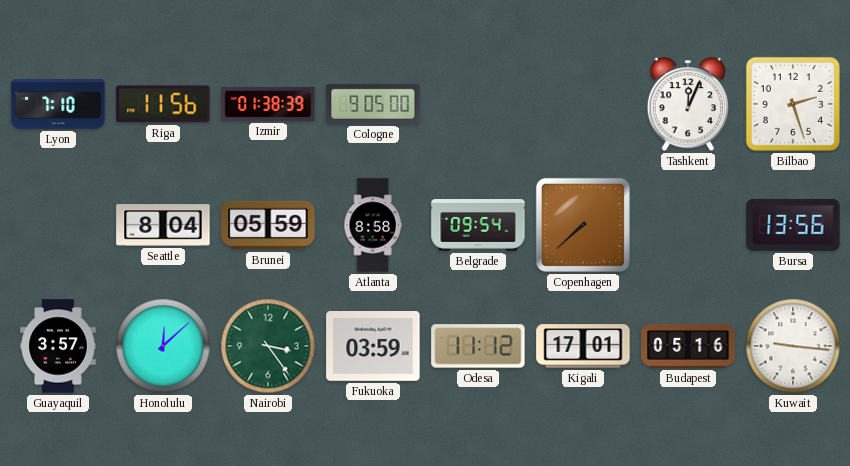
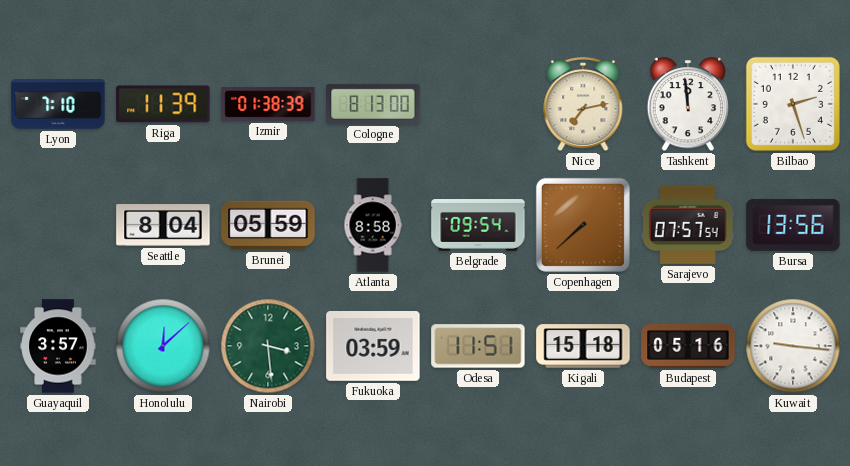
Riga: 11:56 -> 11:39 (163, 104)
Cologne: 9:05 -> 8:13 (373, 104)
Nice: none -> 7:13 (583, 105)
Tashkent: 12:04 -> 11:59 (688, 105)
Sarajevo: none -> 07:57 (688, 225)
Nairobi: 3:24 -> 3:29 (268, 346)
Odesa: 11:12 -> 11:51 (478, 346)
Kigali: 17:01 -> 15:18 (583, 346)
